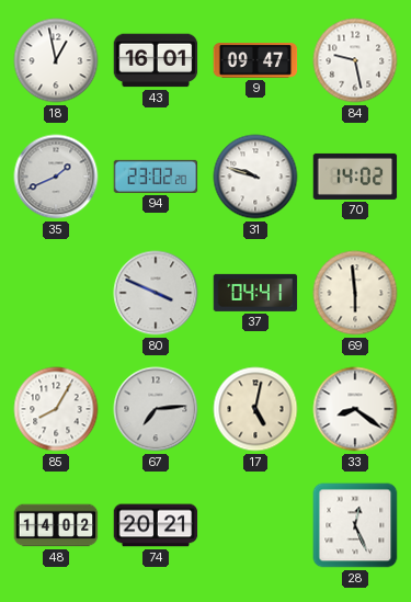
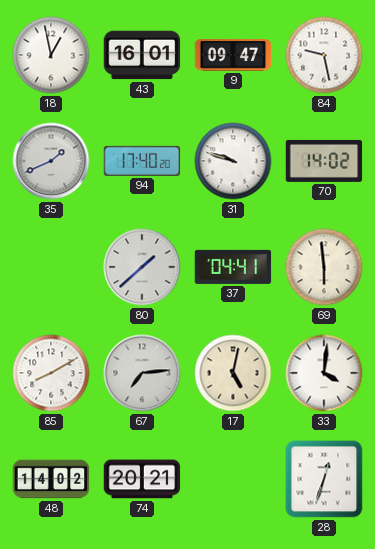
94: 23:02 -> 17:40 (142, 161)
80: 3:49 -> 1:38 (142, 267)
85: 8:05 -> 8:10 (51, 373)
33: 8:21 -> 4:01 (324, 373)
28: 12:26 -> 12:33 (324, 479)
